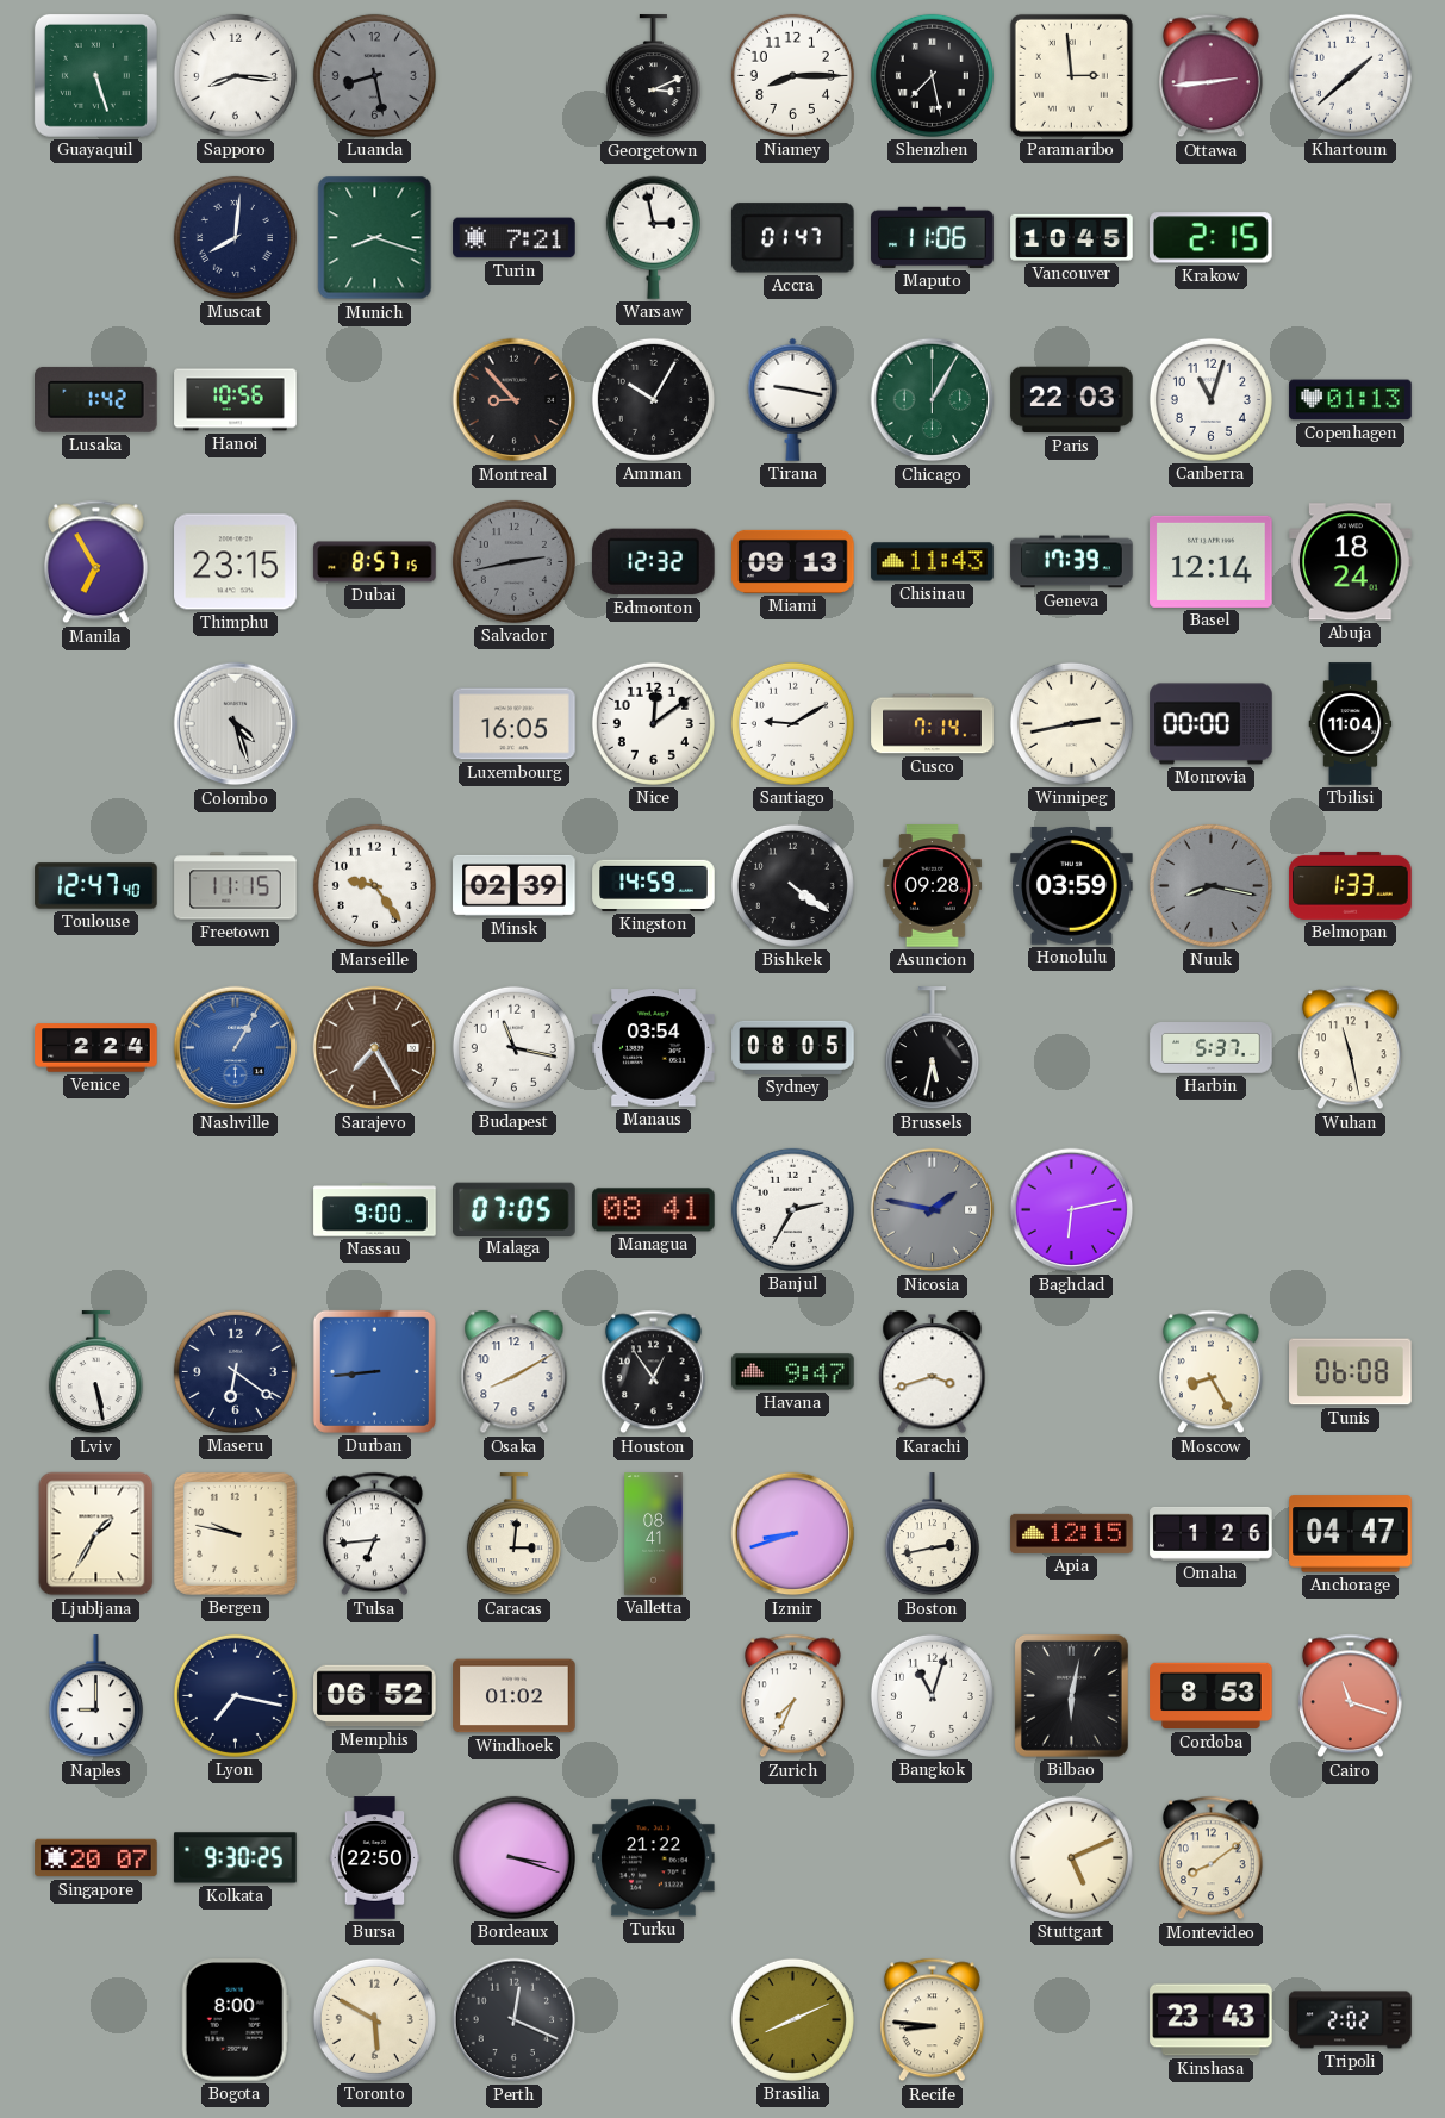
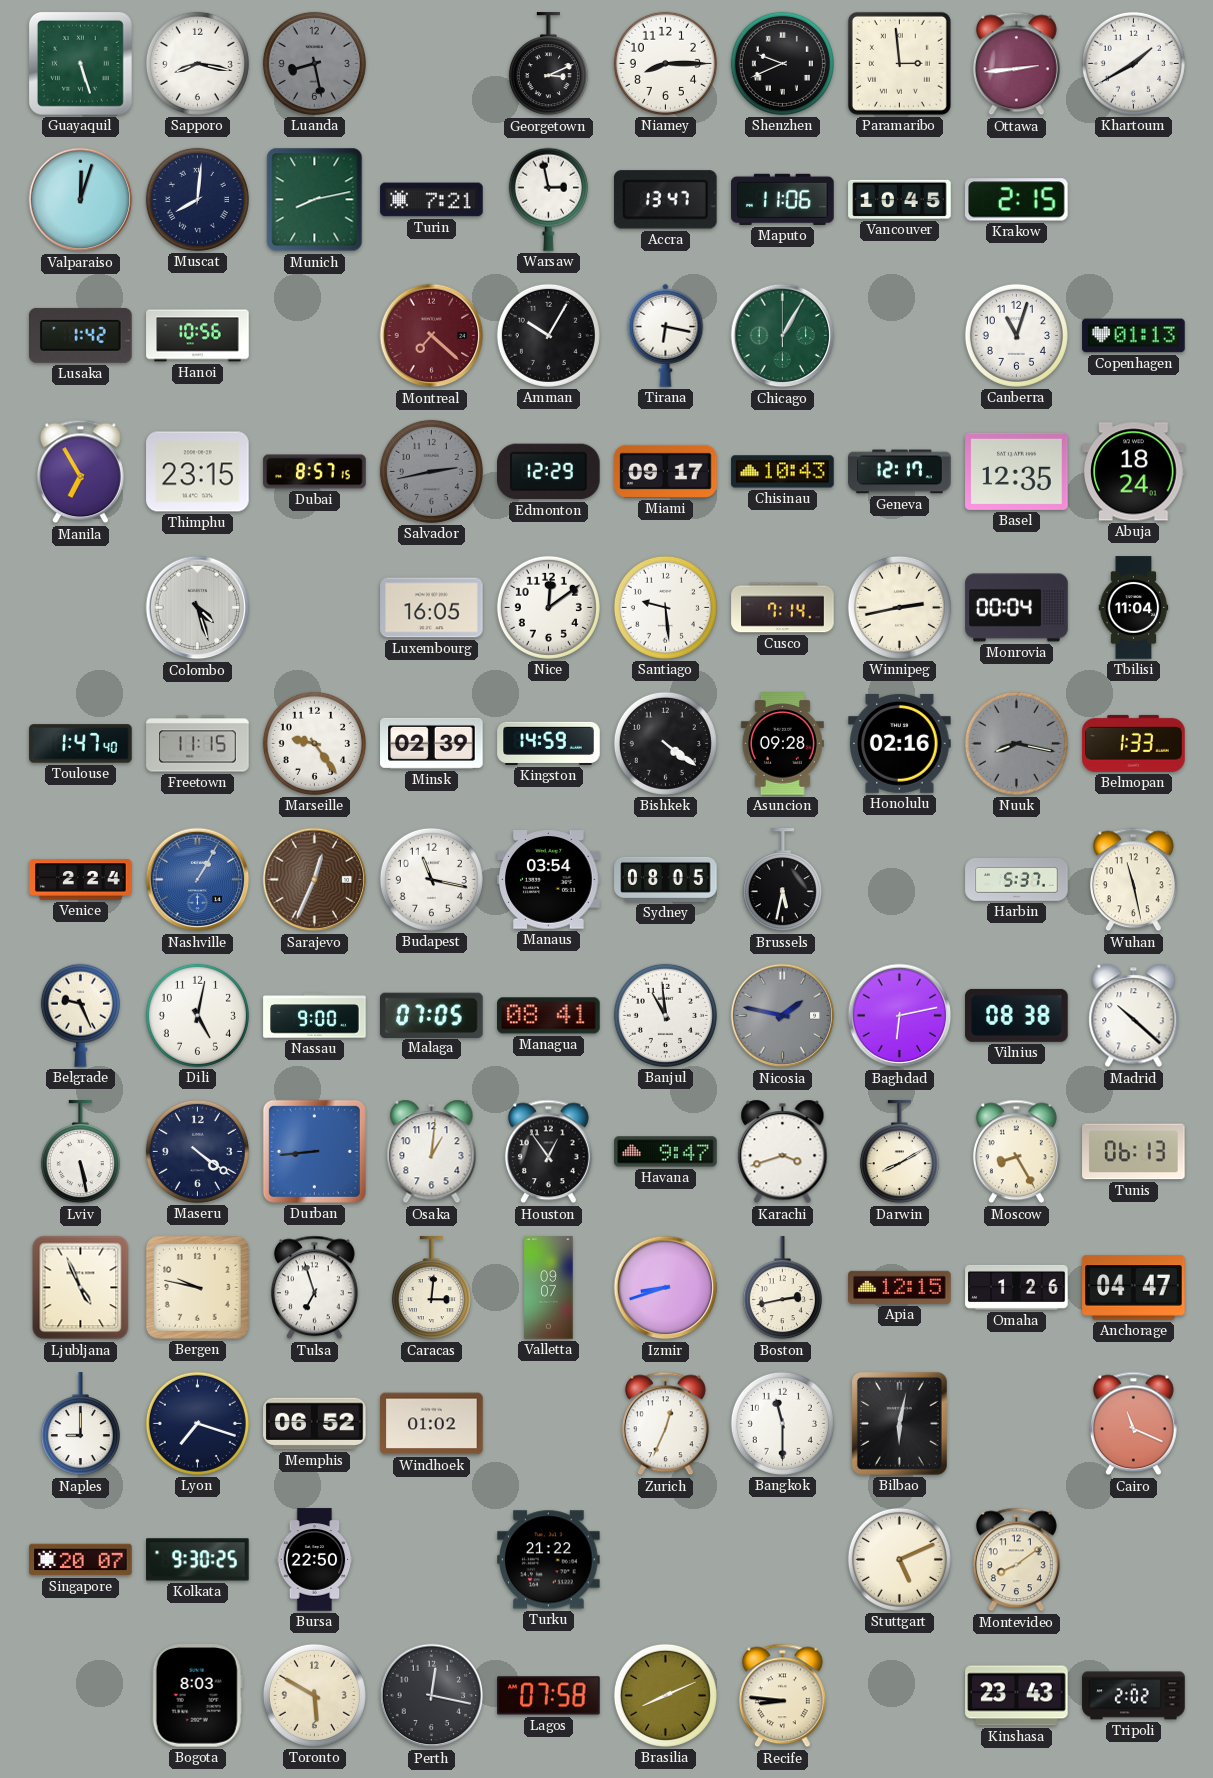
Sapporo: 8:16 -> 8:17 (197, 63)
Shenzhen: 7:28 -> 9:41 (782, 63)
Khartoum: 1:38 -> 1:40 (1133, 63)
Valparaiso: none -> 12:03 (81, 200)
Munich: 8:18 -> 8:13 (315, 200)
Accra: 01:47 -> 13:47 (665, 200)
Montreal: 8:53 -> 7:22 (432, 336)
Montreal dial: black -> burgundy (432, 336)
Tirana: 9:17 -> 6:17 (666, 335)
Paris: 22:03 -> none (1072, 400)
Edmonton: 12:32 -> 12:29 (549, 472)
Miami: 09:13 -> 09:17 (666, 471)
Chisinau: 11:43 -> 10:43 (783, 472)
Geneva: 17:39 -> 12:17 (900, 472)
Basel: 12:14 -> 12:35 (1017, 471)
Santiago: 9:10 -> 9:29 (665, 607)
Monrovia: 00:00 -> 00:04 (1017, 608)
Toulouse: 12:47 -> 1:47 (81, 744)
Honolulu: 03:59 -> 02:16 (900, 743)
Sarajevo: 7:25 -> 12:34 (315, 880)
Belgrade: none -> 9:26 (80, 1015)
Dili: none -> 5:02 (197, 1015)
Banjul: 2:35 -> 10:59 (665, 1015)
Vilnius: none -> 08:38 (1017, 1015)
Madrid: none -> 10:22 (1134, 1016)
Maseru: 6:21 -> 4:21 (197, 1151)
Osaka: 8:10 -> 1:01 (432, 1152)
Darwin: none -> 8:10 (899, 1152)
Tunis: 06:08 -> 06:13 (1134, 1152)
Ljubljana: 1:35 -> 4:56 (81, 1288)
Tulsa: 6:44 -> 6:57 (314, 1288)
Valletta: 08:41 -> 09:07 (549, 1288)
Lyon: 7:17 -> 7:18 (197, 1423)
Zurich: 7:34 -> 12:34 (665, 1424)
Bangkok: 11:03 -> 11:30 (782, 1423)
Cordoba: 8:53 -> none (1212, 1696)
Cairo: 11:18 -> 11:19 (1133, 1424)
Bordeaux: 3:18 -> none (513, 1857)
Bogota: 8:00 -> 8:03 (197, 1696)
Perth: 12:19 -> 12:17 (432, 1696)
Lagos: none -> 07:58 (549, 1696)
